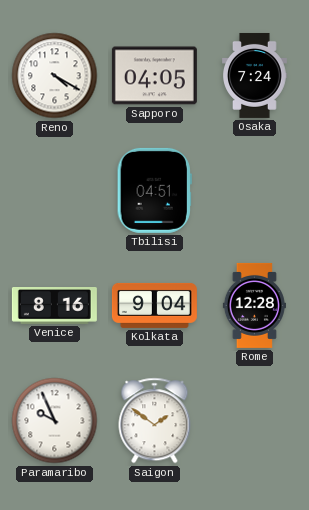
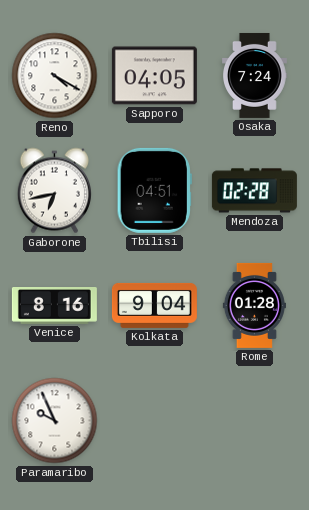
Gaborone: none -> 6:43 (54, 191)
Mendoza: none -> 02:28 (254, 191)
Rome: 12:28 -> 01:28 (254, 305)
Saigon: 1:51 -> none (155, 421)
